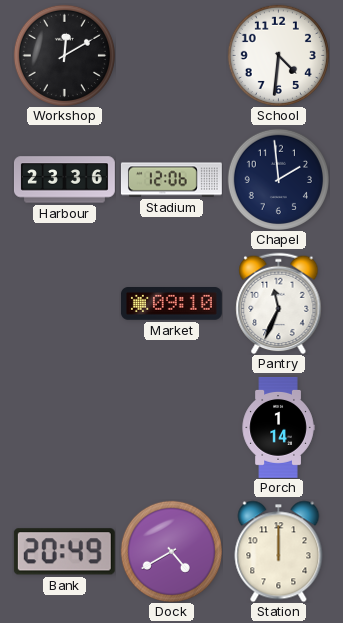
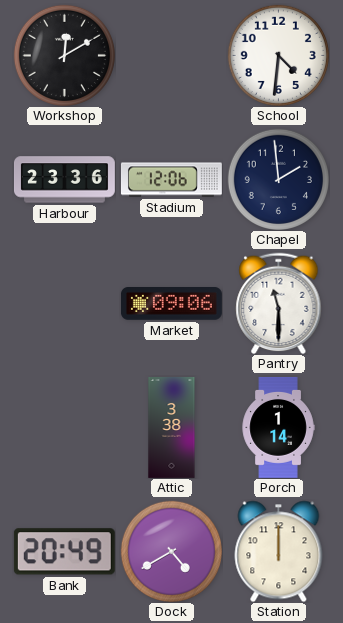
Market: 09:10 -> 09:06 (171, 304)
Pantry: 11:34 -> 11:30 (279, 303)
Attic: none -> 3:38 (172, 428)
